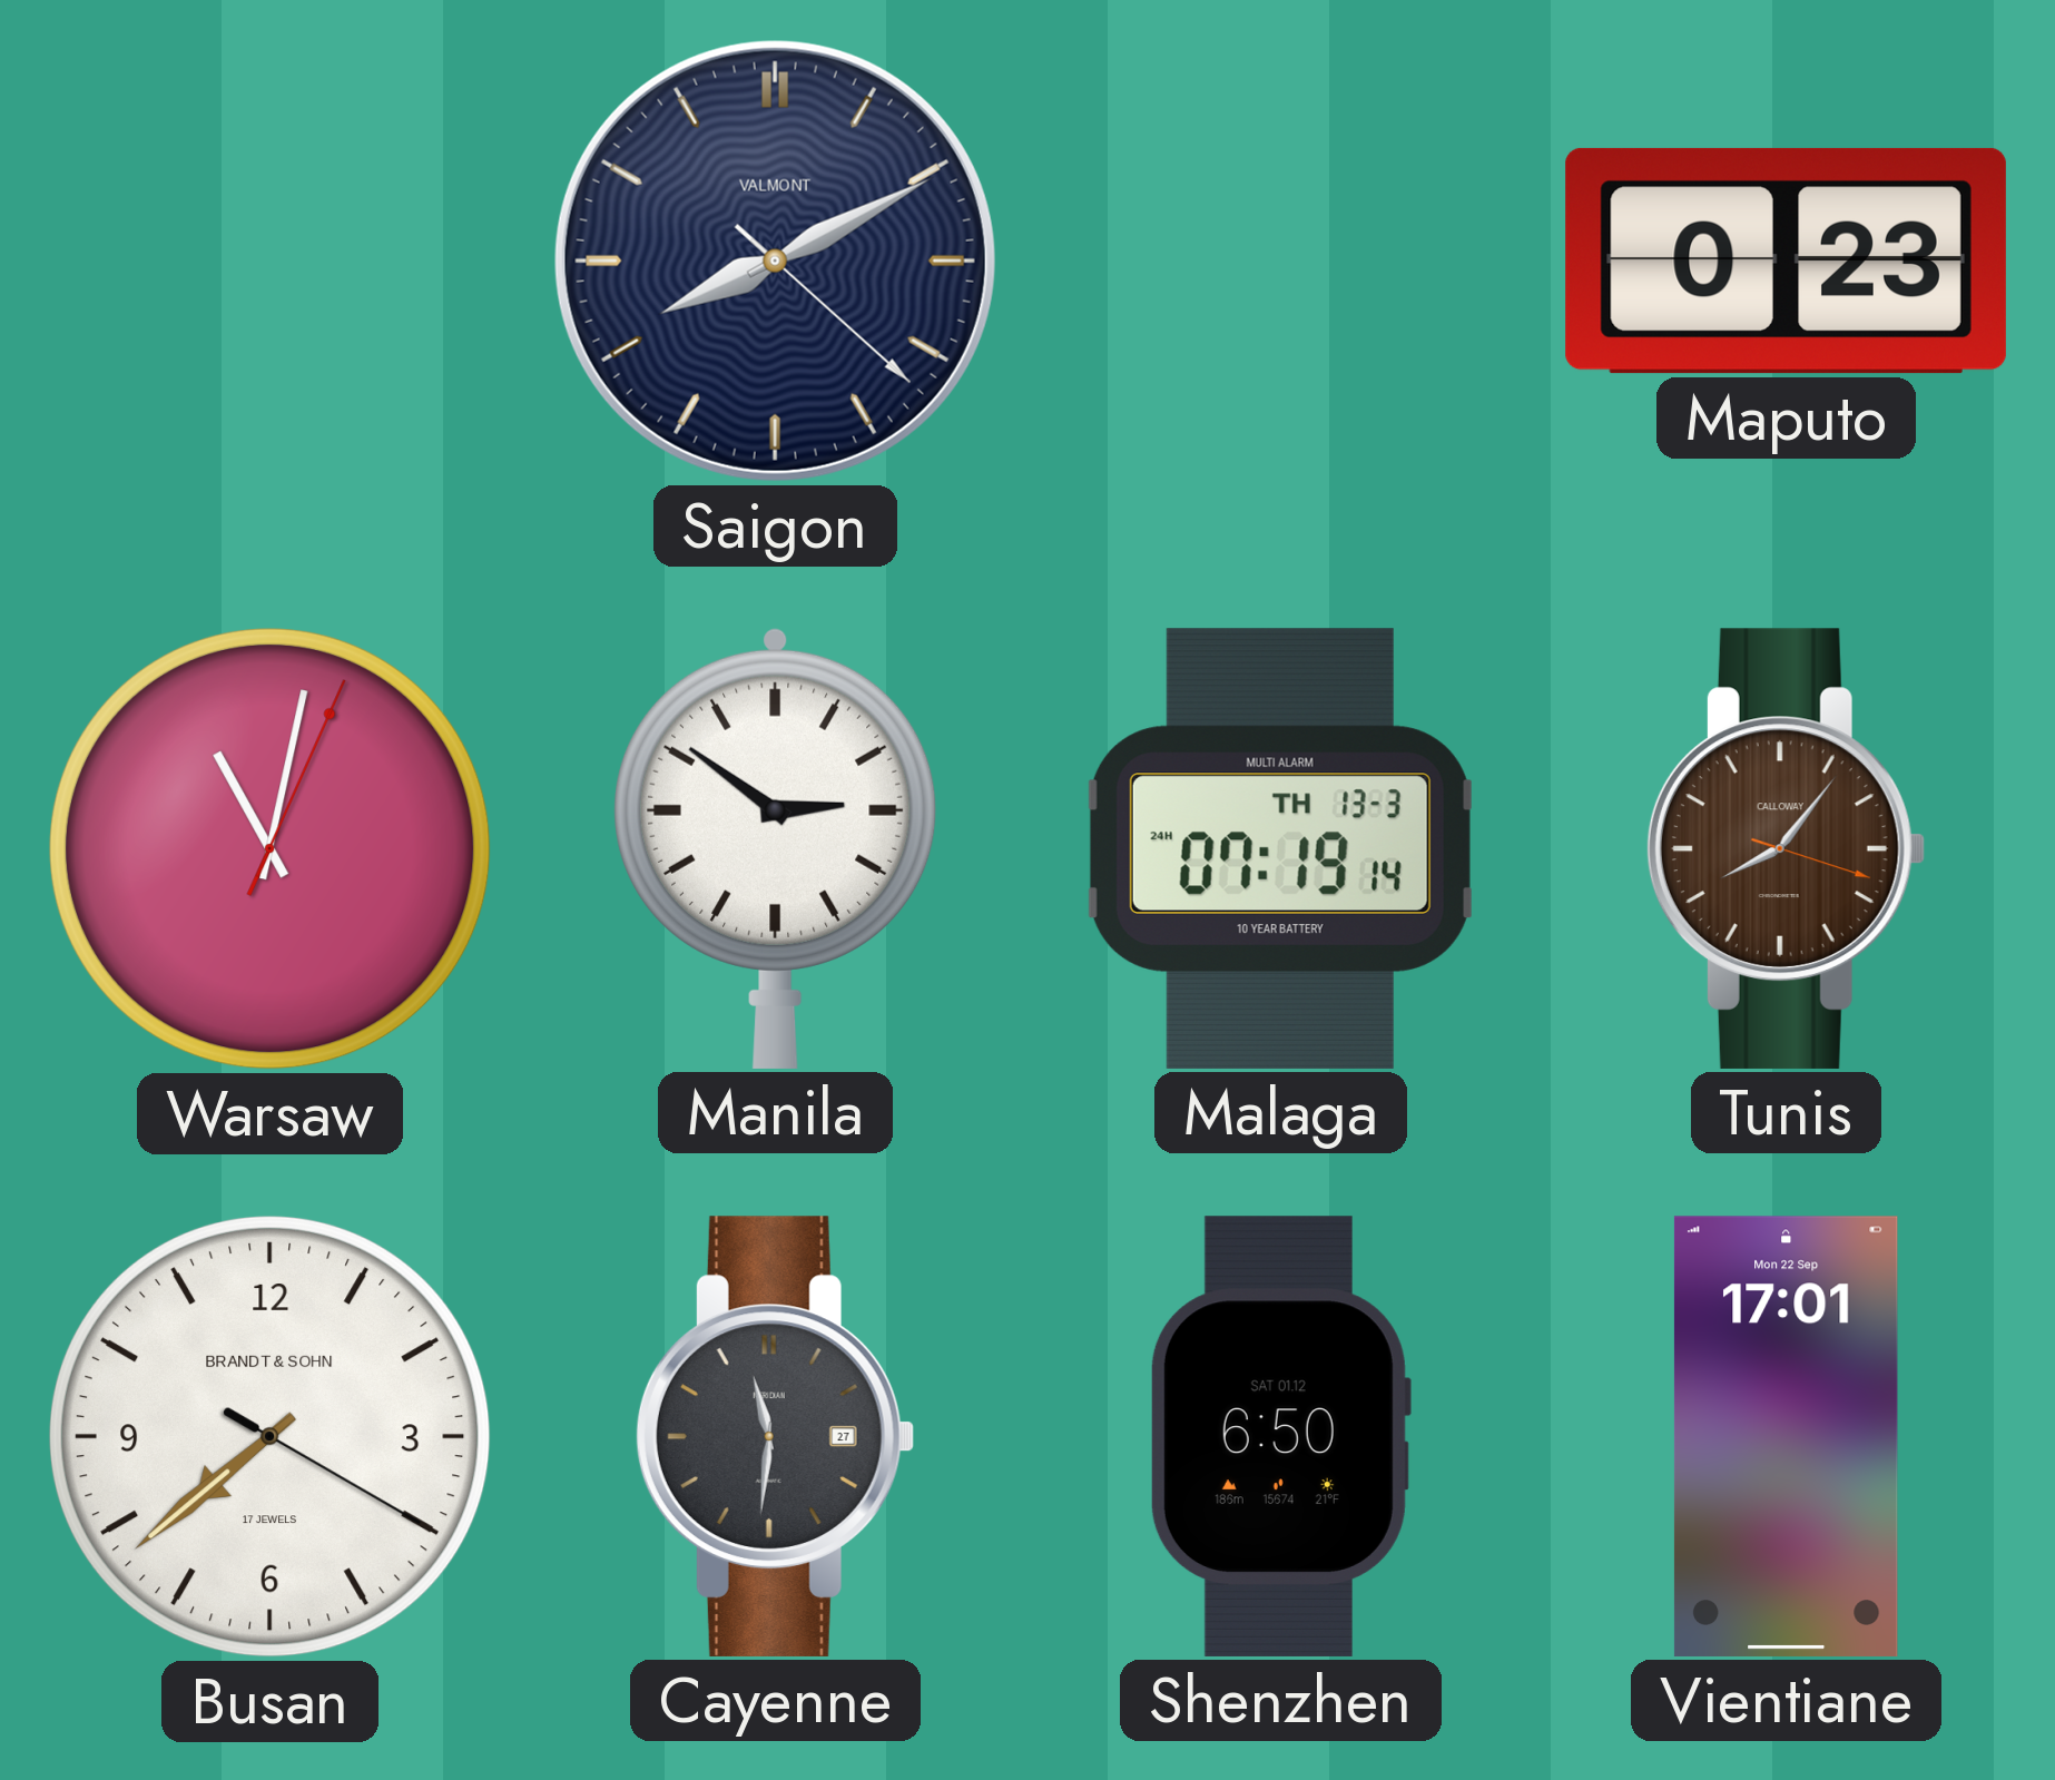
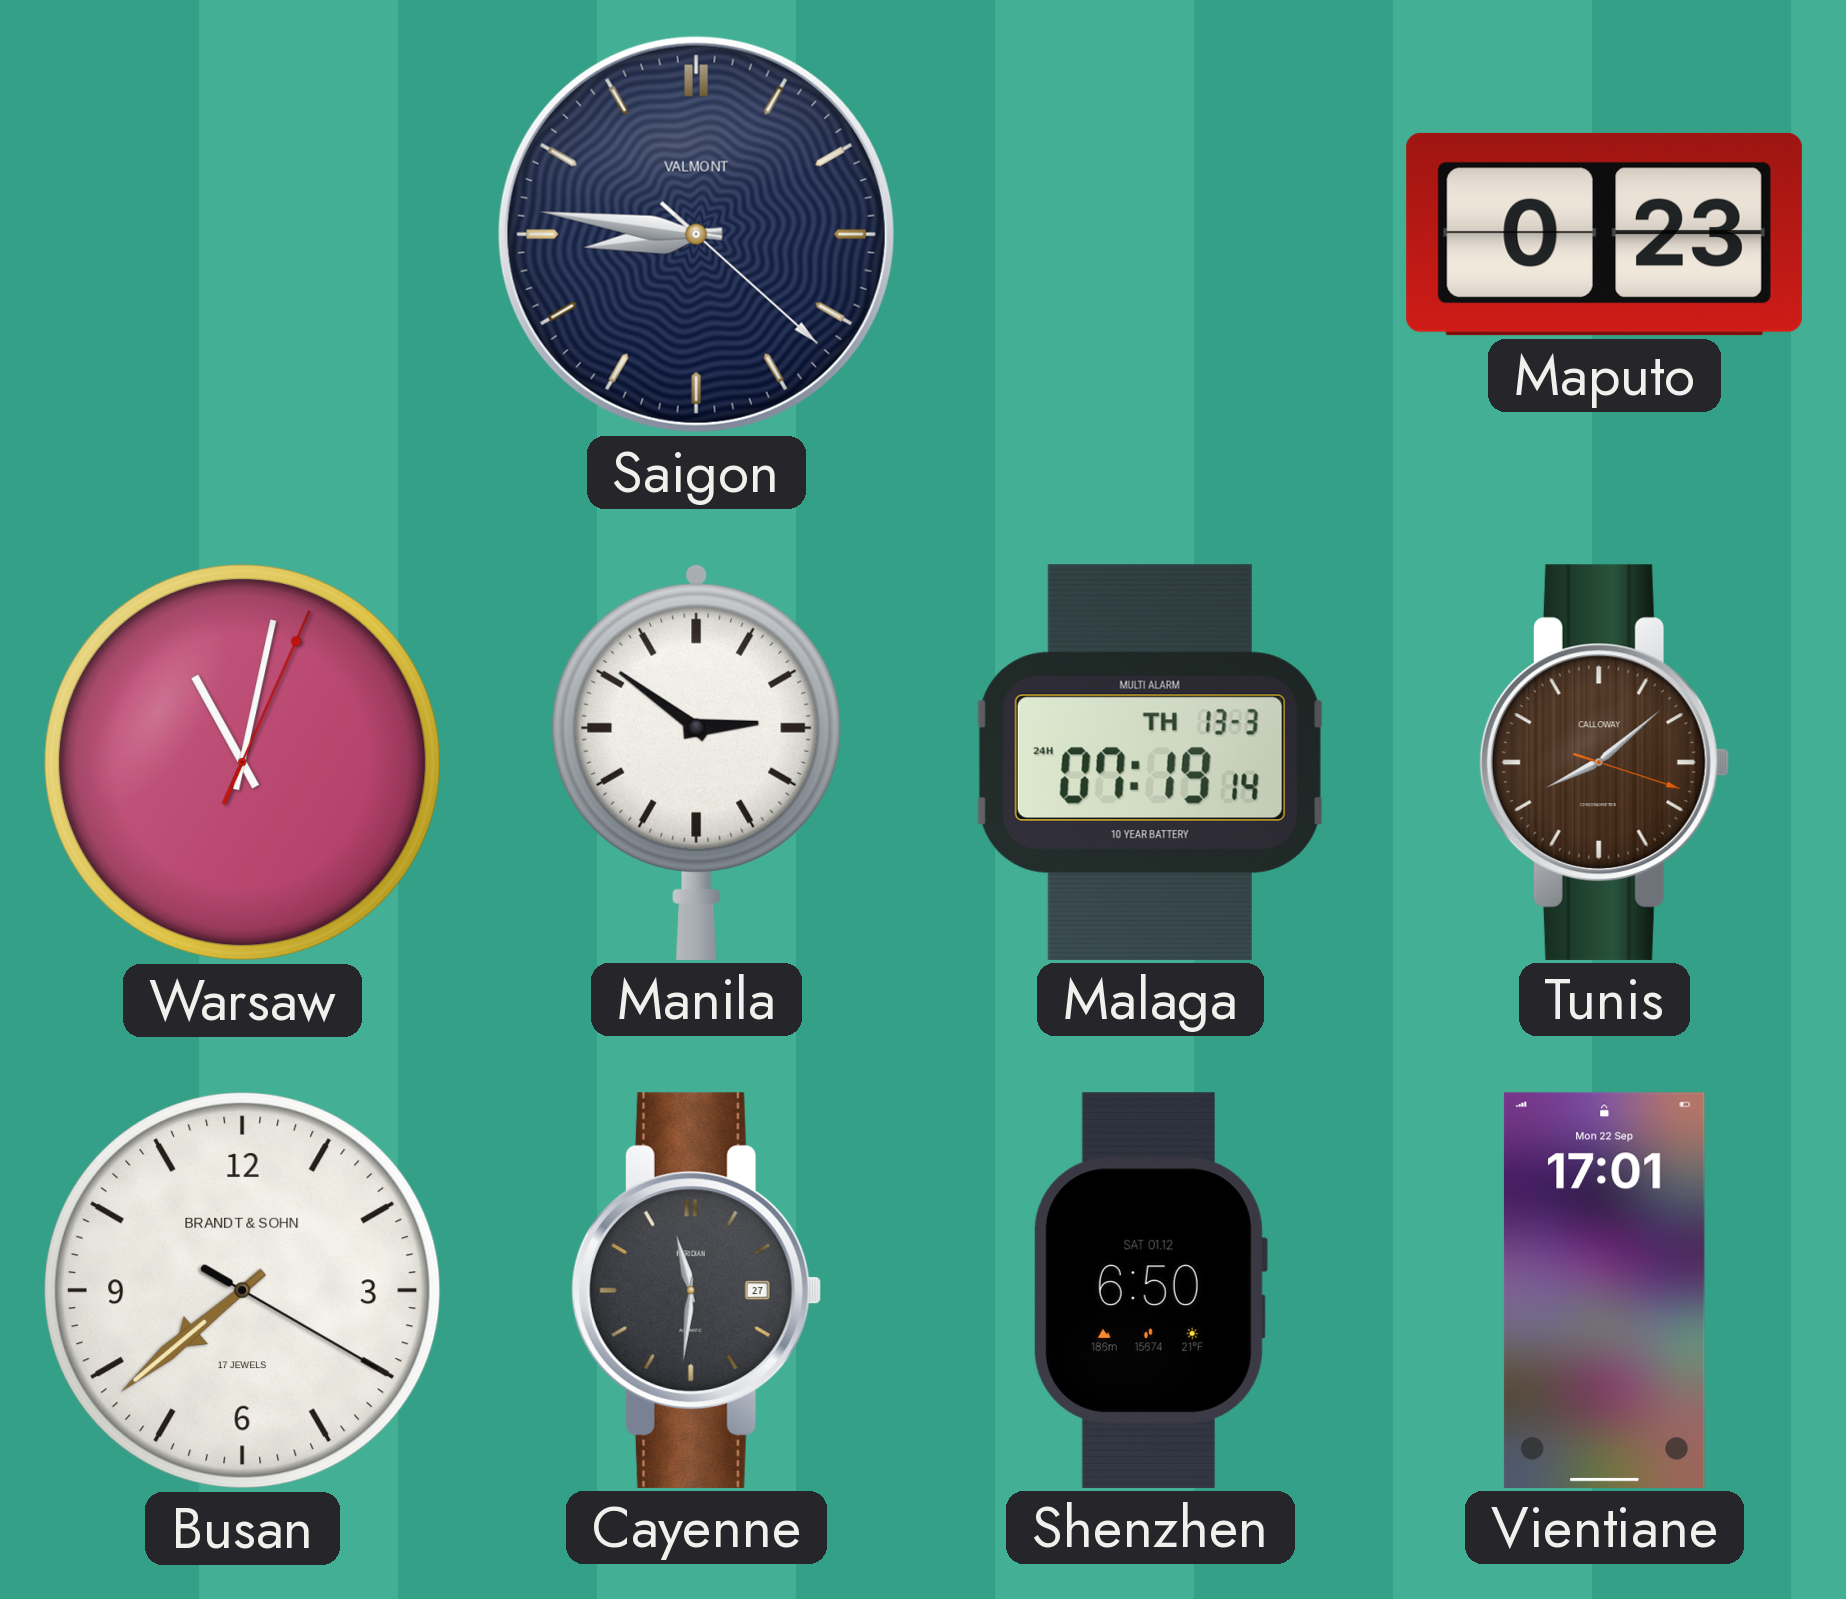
Saigon: 8:10 -> 8:46 (696, 234)
Tunis: 8:06 -> 8:08 (1604, 762)
